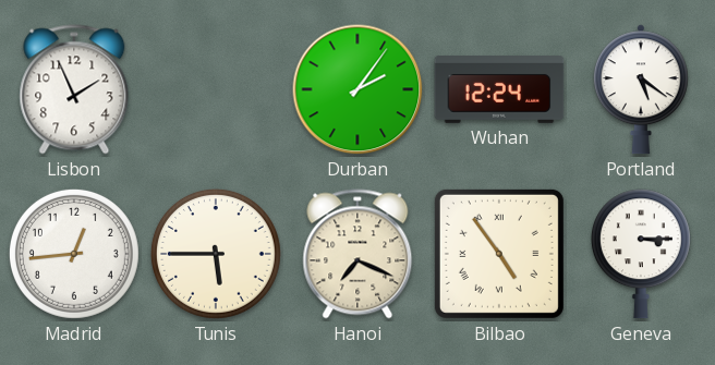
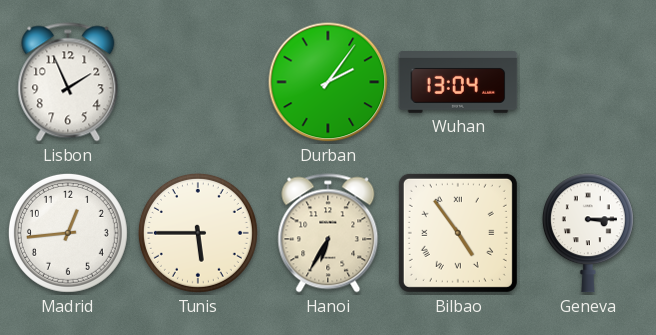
Wuhan: 12:24 -> 13:04 (458, 83)
Portland: 5:21 -> none (641, 89)
Hanoi: 7:19 -> 6:35 (328, 233)
